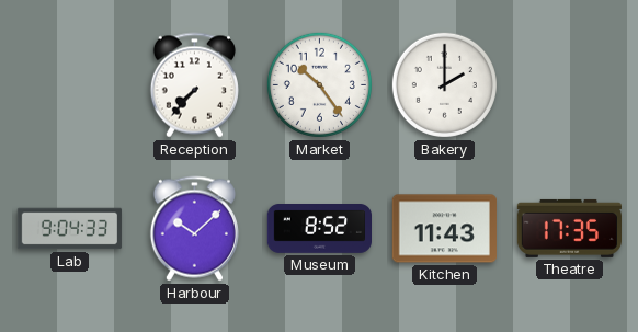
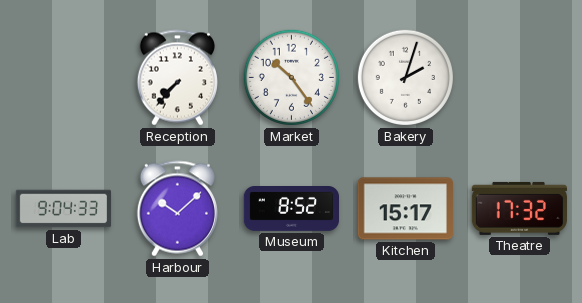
Bakery: 2:00 -> 2:03 (405, 77)
Kitchen: 11:43 -> 15:17 (405, 209)
Theatre: 17:35 -> 17:32 (519, 208)
